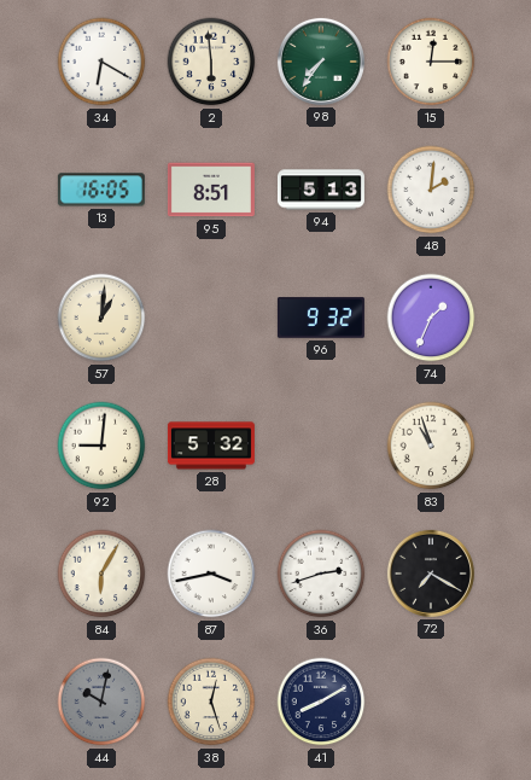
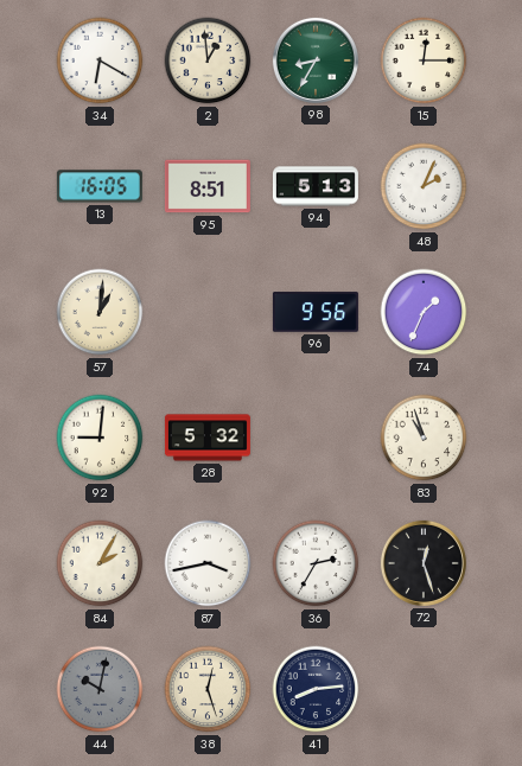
2: 5:59 -> 12:59 (208, 60)
98: 7:36 -> 8:35 (316, 60)
48: 2:01 -> 2:04 (424, 186)
96: 9:32 -> 9:56 (316, 312)
84: 6:05 -> 2:05 (100, 563)
36: 2:42 -> 2:35 (316, 563)
72: 7:20 -> 12:27 (424, 563)
41: 8:10 -> 8:14 (316, 689)
